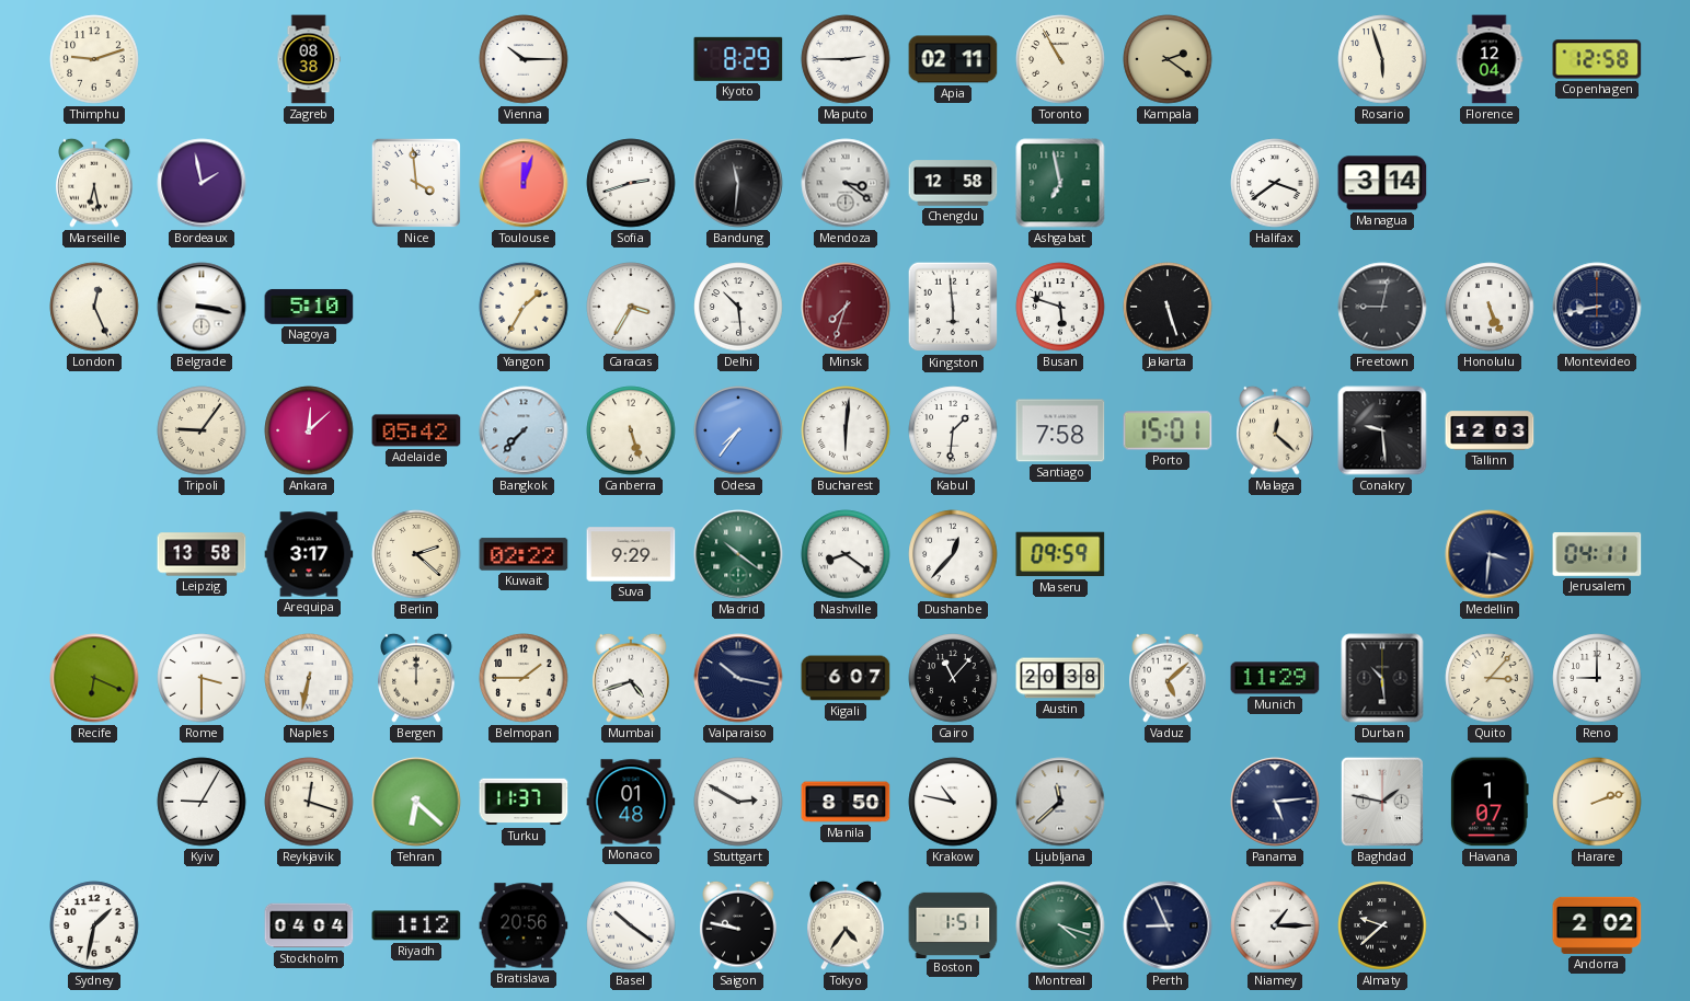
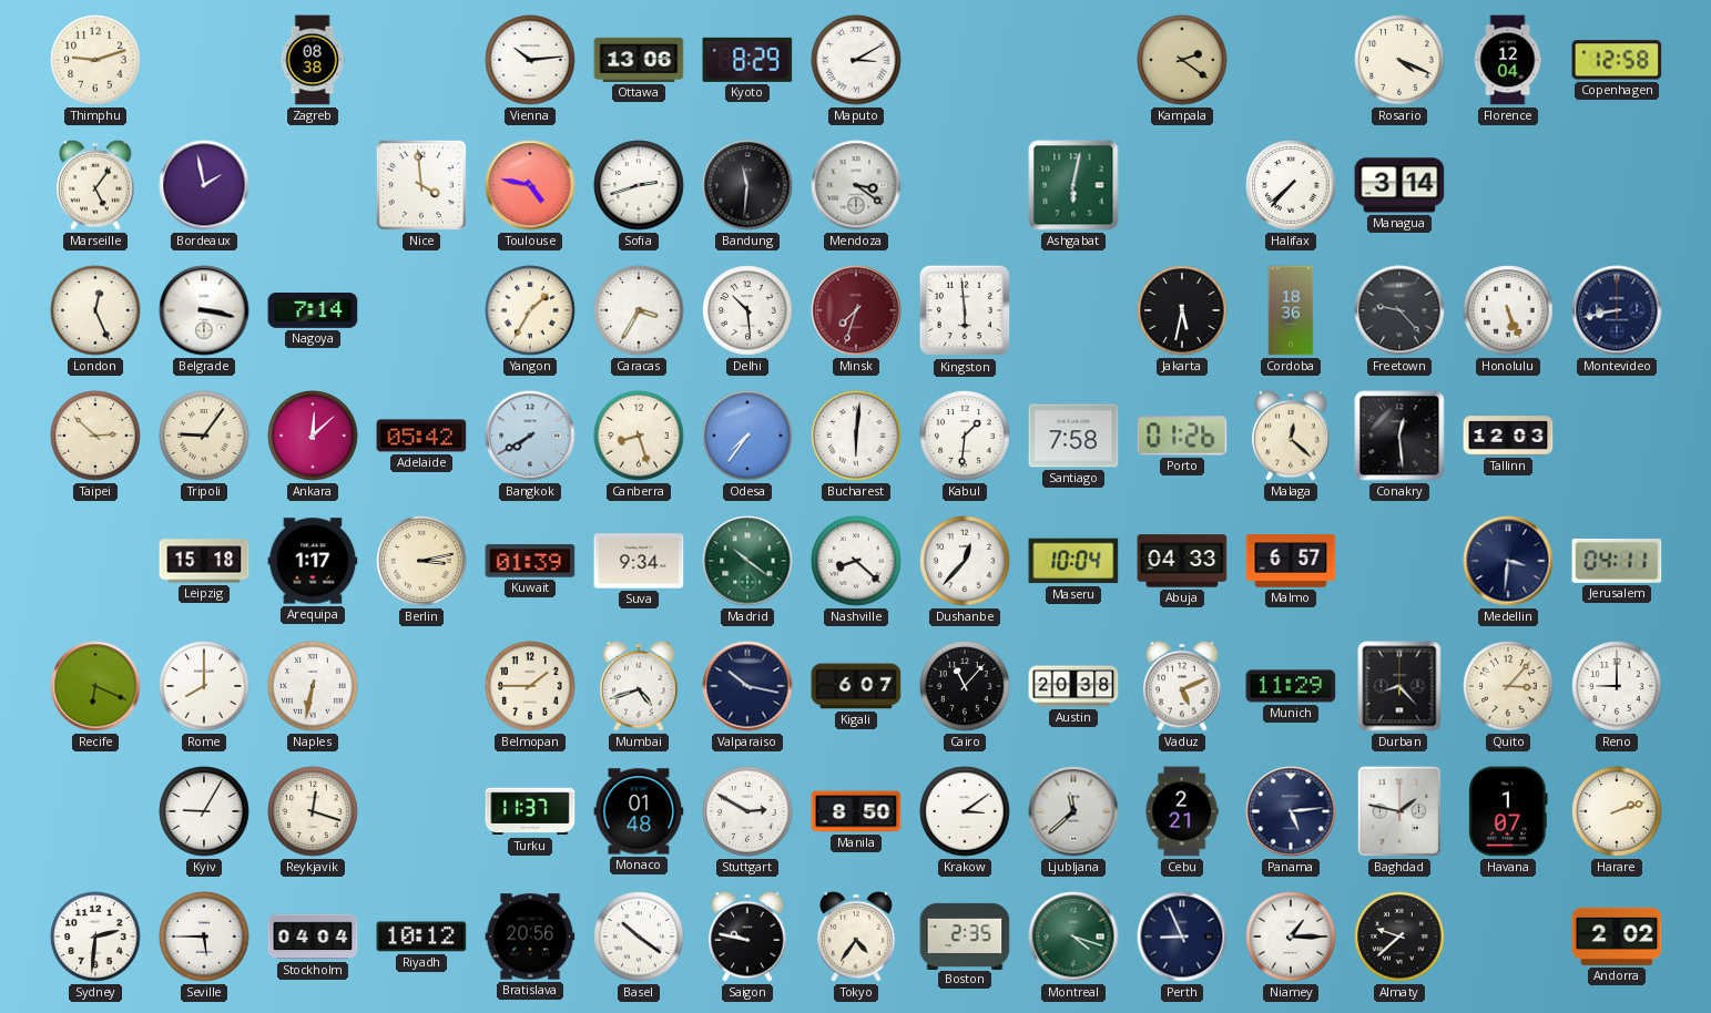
Vienna: 10:15 -> 10:14 (530, 60)
Ottawa: none -> 13:06 (639, 60)
Maputo: 2:45 -> 3:10 (856, 60)
Apia: 02:11 -> none (953, 59)
Toronto: 10:55 -> none (1060, 59)
Rosario: 5:57 -> 4:19 (1399, 60)
Marseille: 6:28 -> 5:06 (95, 185)
Toulouse: 12:03 -> 4:47 (530, 185)
Chengdu: 12:58 -> none (953, 183)
Ashgabat: 6:58 -> 6:02 (1073, 185)
Halifax: 3:39 -> 7:37 (1291, 185)
Nagoya: 5:10 -> 7:14 (313, 310)
Busan: 5:48 -> none (1060, 307)
Jakarta: 5:27 -> 5:32 (1182, 310)
Cordoba: none -> 18:36 (1291, 310)
Freetown: 9:02 -> 9:23 (1399, 310)
Taipei: none -> 2:52 (95, 436)
Bangkok: 7:37 -> 7:40 (530, 436)
Canberra: 5:27 -> 8:27 (639, 436)
Porto: 15:01 -> 01:26 (1182, 436)
Conakry: 9:29 -> 12:29 (1399, 436)
Leipzig: 13:58 -> 15:18 (204, 561)
Arequipa: 3:17 -> 1:17 (313, 561)
Berlin: 2:22 -> 3:13 (421, 561)
Kuwait: 02:22 -> 01:39 (530, 561)
Suva: 9:29 -> 9:34 (639, 561)
Nashville: 8:21 -> 8:22 (856, 561)
Maseru: 09:59 -> 10:04 (1073, 561)
Abuja: none -> 04:33 (1182, 561)
Malmo: none -> 6:57 (1291, 561)
Rome: 3:30 -> 8:00 (204, 686)
Bergen: 12:00 -> none (416, 678)
Vaduz: 5:08 -> 5:11 (1182, 686)
Durban: 10:29 -> 8:23 (1399, 686)
Tehran: 6:22 -> none (416, 802)
Krakow: 10:47 -> 3:09 (965, 811)
Cebu: none -> 2:21 (1182, 811)
Sydney: 1:32 -> 2:31 (95, 937)
Seville: none -> 5:45 (204, 937)
Riyadh: 1:12 -> 10:12 (421, 937)
Boston: 1:51 -> 2:35 (965, 935)
